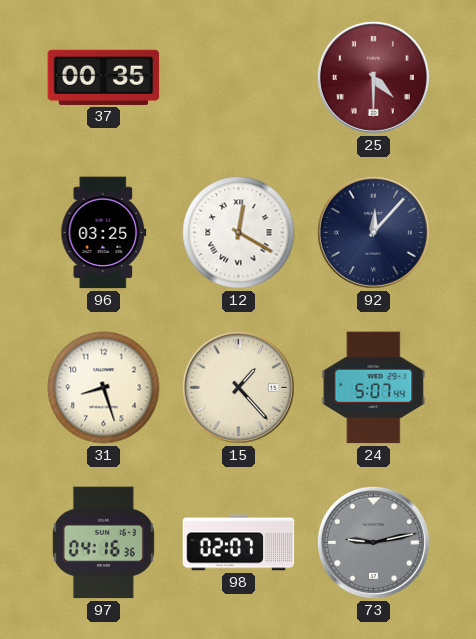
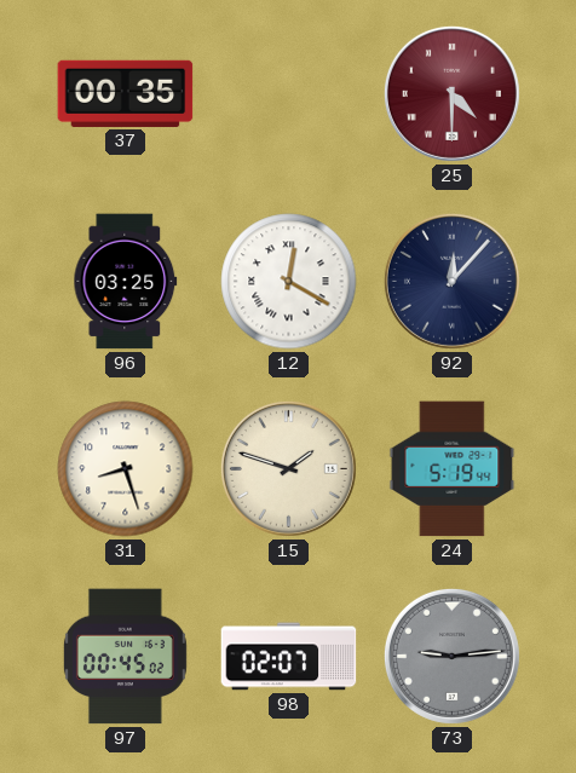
15: 1:23 -> 1:48 (288, 468)
24: 5:07 -> 5:19 (453, 469)
97: 04:16 -> 00:45 (125, 657)
73: 9:13 -> 9:14 (451, 656)
